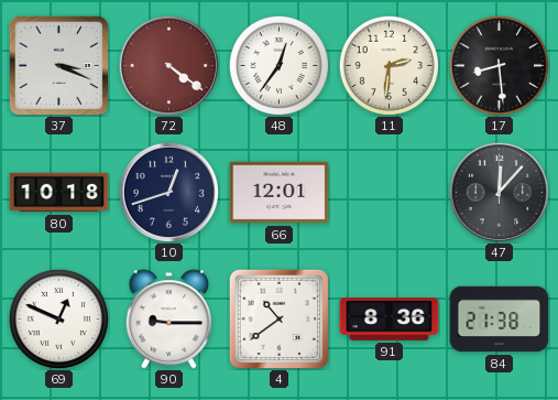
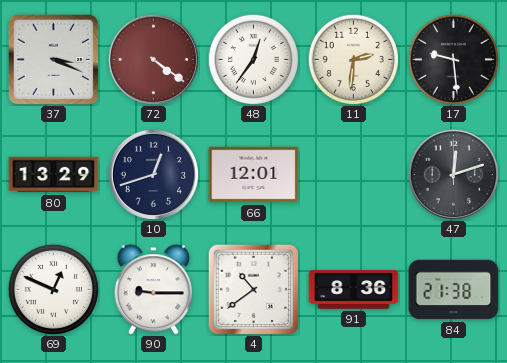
17: 8:29 -> 9:29 (453, 59)
80: 10:18 -> 13:29 (54, 175)
47: 12:07 -> 12:12 (453, 174)
